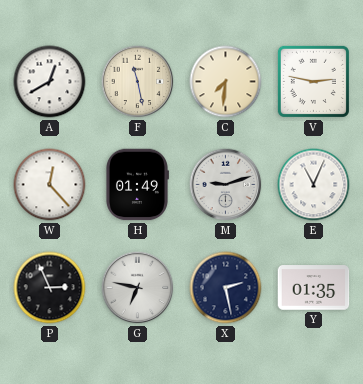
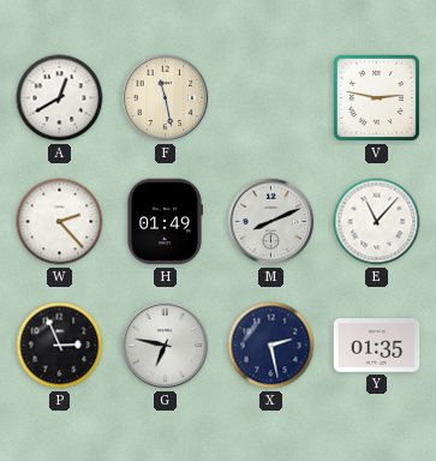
C: 7:31 -> none (226, 82)
W: 12:23 -> 2:23 (60, 222)
M: 9:12 -> 8:11 (271, 222)
E: 11:04 -> 11:07 (377, 222)
